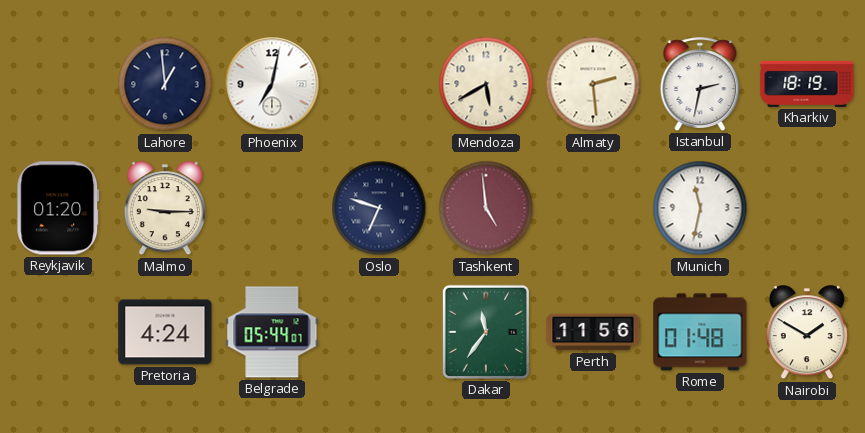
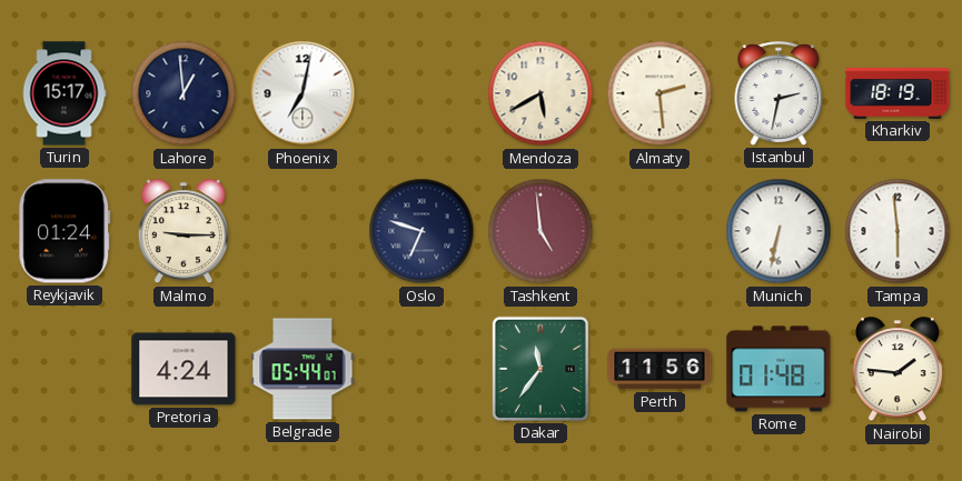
Turin: none -> 15:17 (65, 93)
Reykjavik: 01:20 -> 01:24 (65, 231)
Munich: 11:32 -> 6:32 (778, 231)
Tampa: none -> 5:59 (897, 231)
Nairobi: 1:50 -> 1:46 (897, 370)
